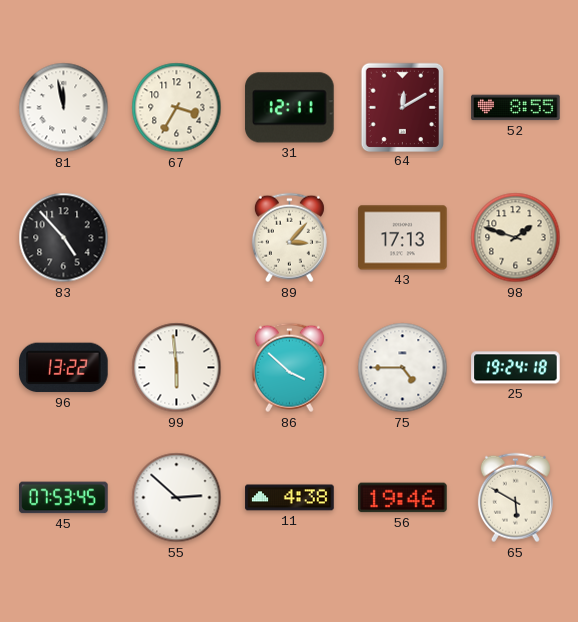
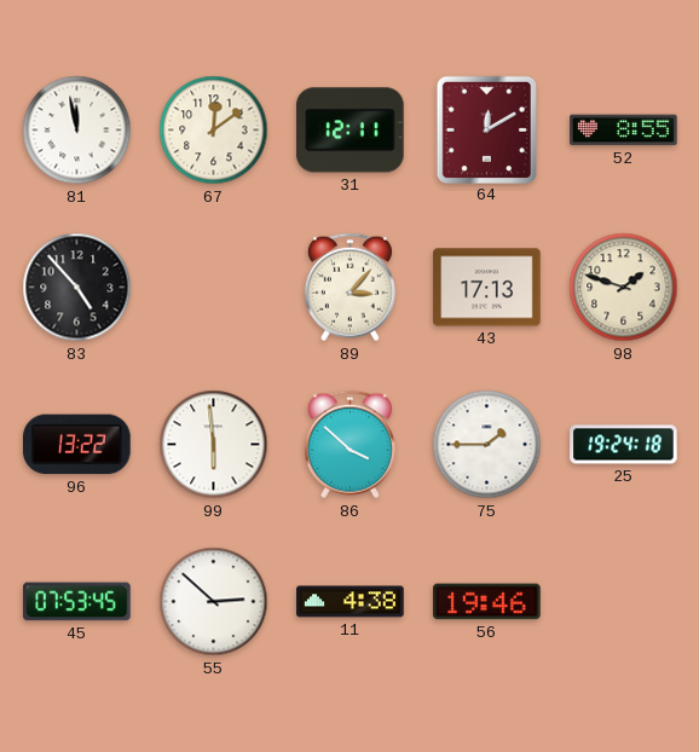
67: 3:35 -> 12:09 (214, 131)
75: 4:45 -> 1:45 (487, 445)
65: 5:50 -> none (515, 498)
